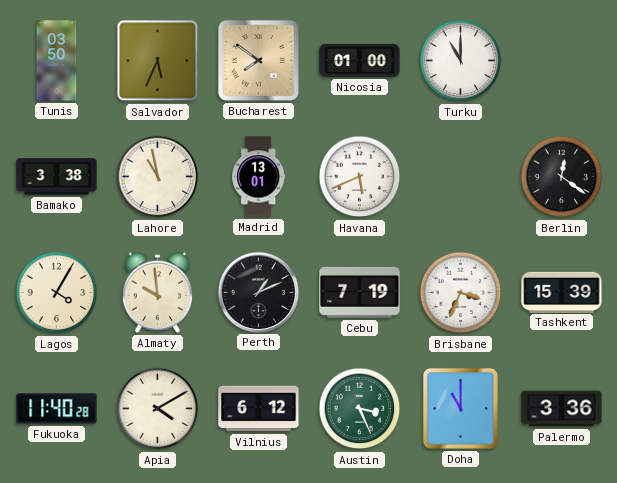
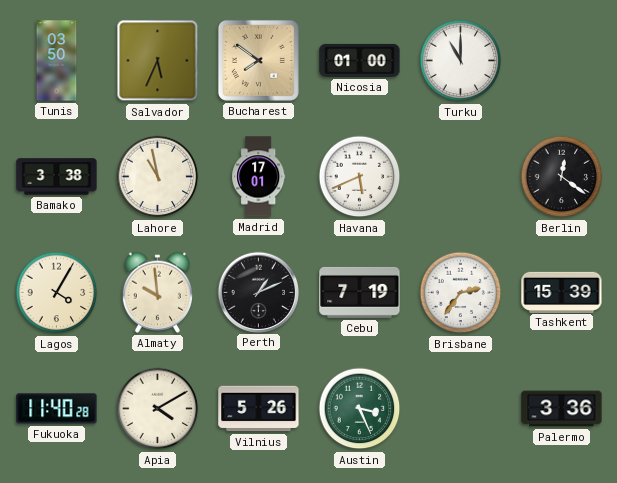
Madrid: 13:01 -> 17:01 (259, 177)
Brisbane: 3:34 -> 2:36 (461, 293)
Vilnius: 6:12 -> 5:26 (259, 409)
Doha: 11:00 -> none (460, 408)
